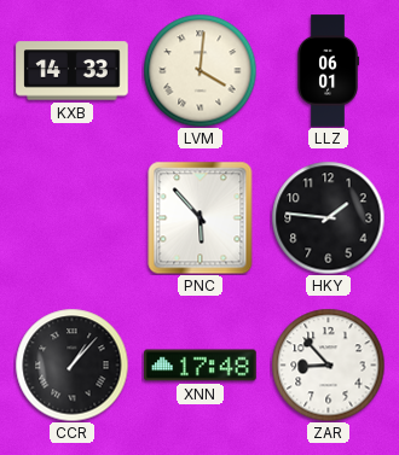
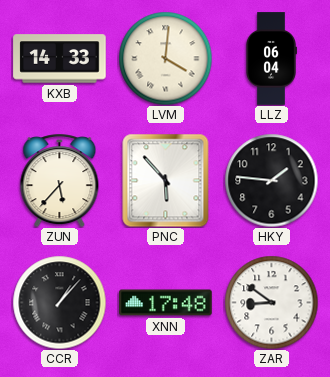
LLZ: 06:01 -> 06:04 (271, 59)
ZUN: none -> 5:37 (60, 180)
ZAR: 8:53 -> 8:51 (271, 302)
